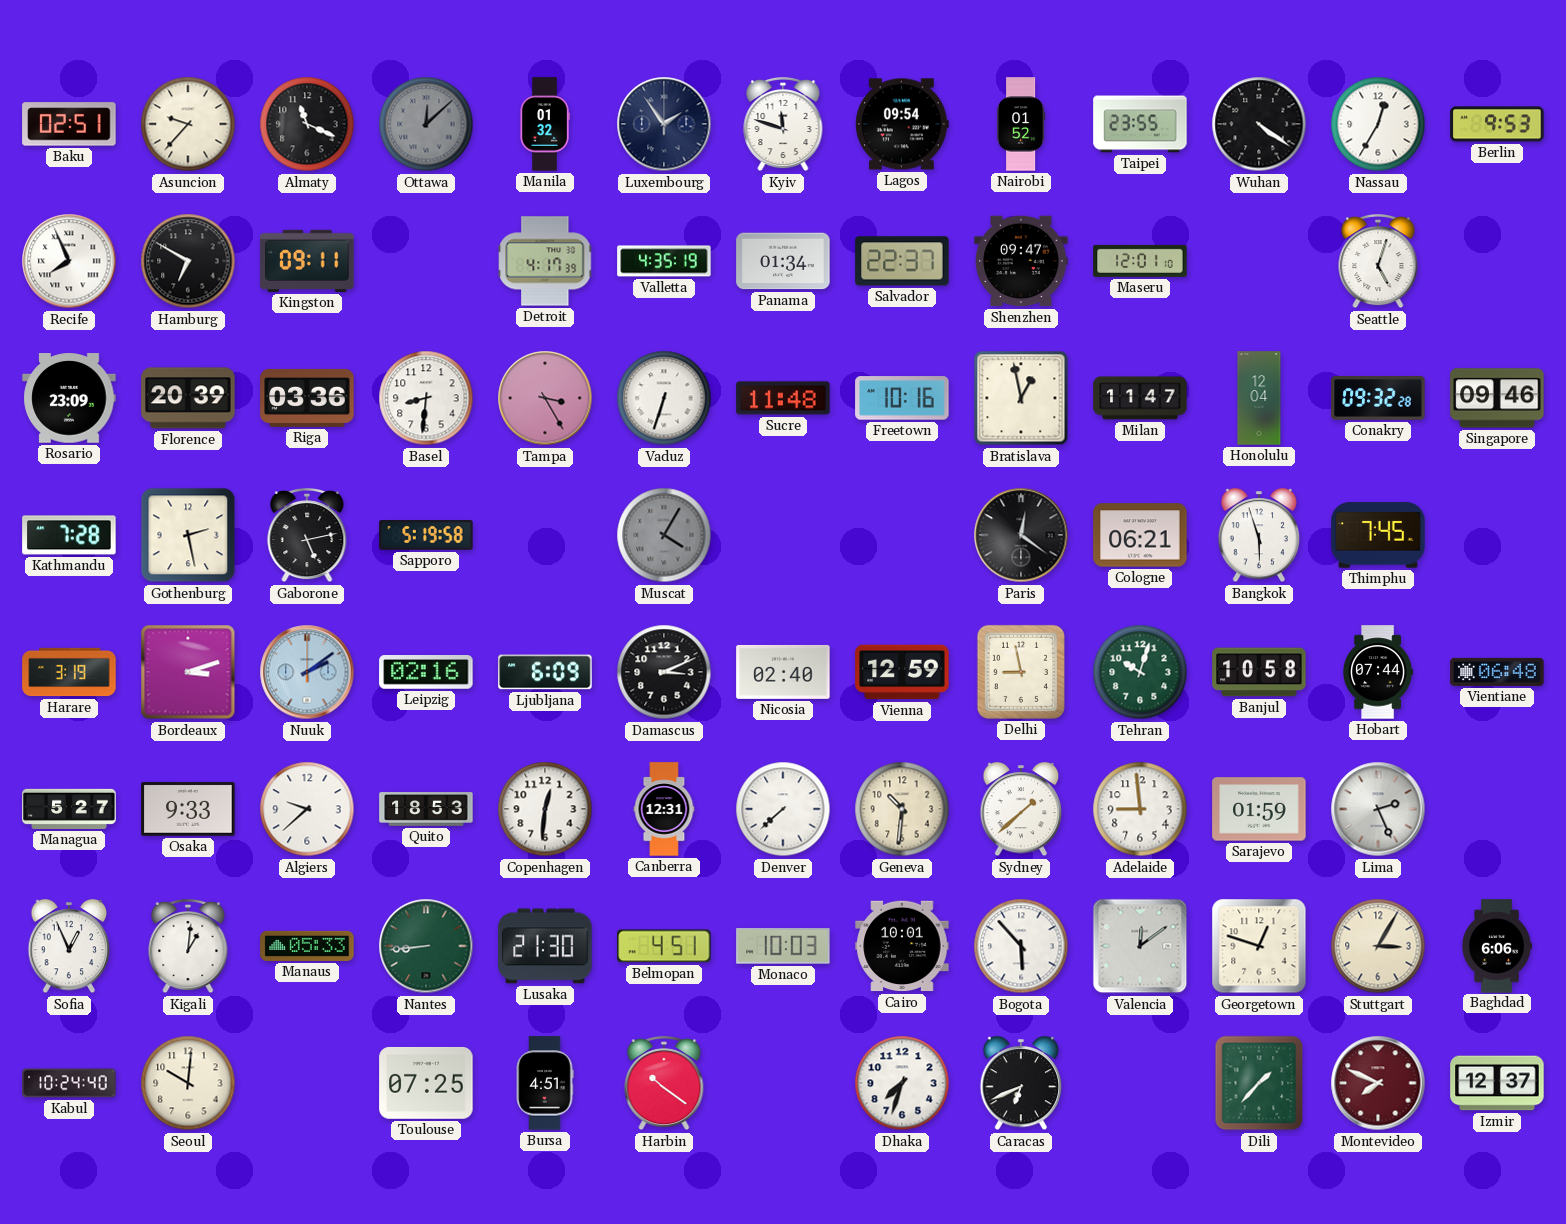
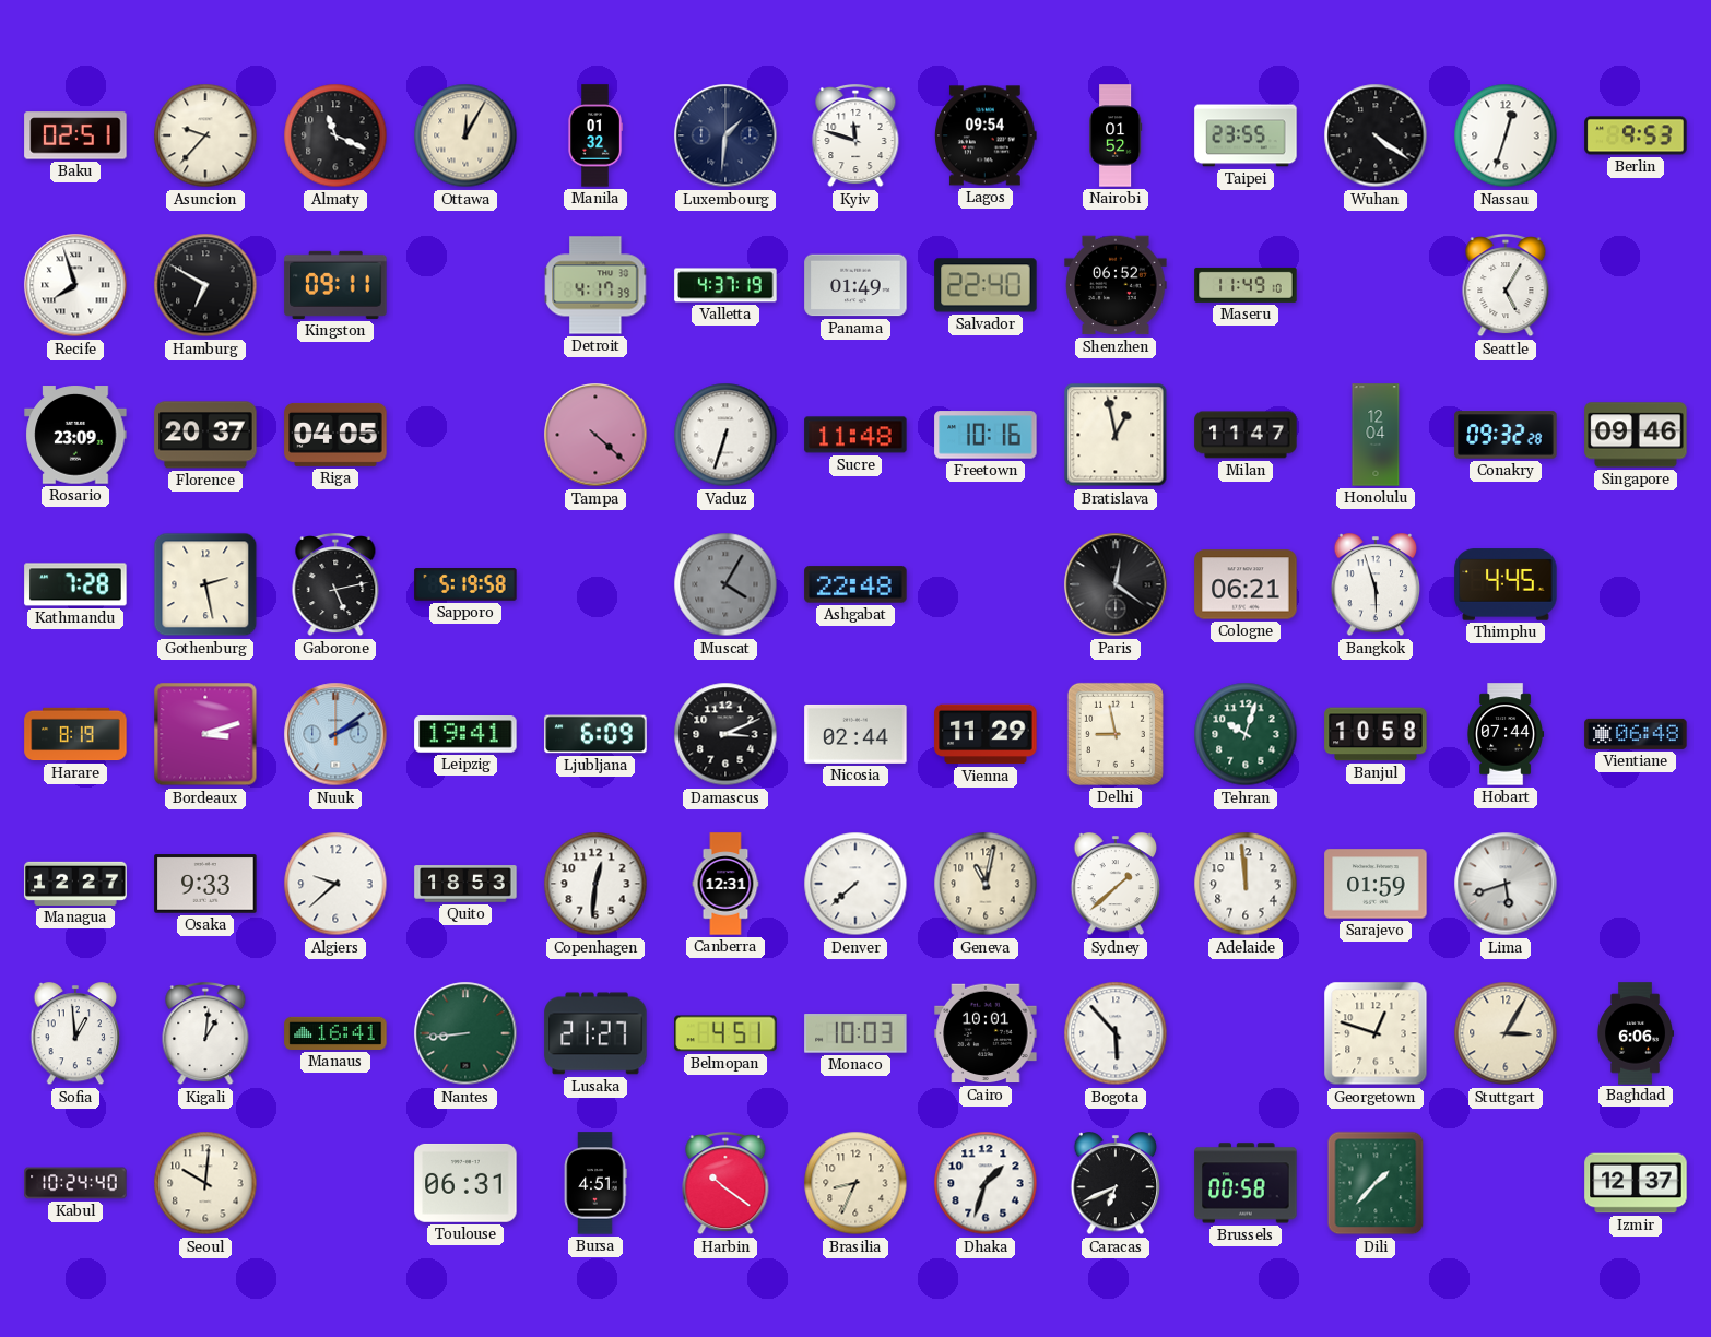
Ottawa: 12:08 -> 12:05 (465, 135)
Ottawa dial: grey -> cream (465, 135)
Luxembourg: 1:54 -> 1:31 (725, 135)
Nassau: 12:35 -> 12:33 (1506, 135)
Recife: 7:56 -> 7:57 (75, 285)
Valletta: 4:35 -> 4:37 (725, 285)
Panama: 01:34 -> 01:49 (855, 285)
Salvador: 22:37 -> 22:40 (986, 285)
Shenzhen: 09:47 -> 06:52 (1116, 285)
Maseru: 12:01 -> 11:49 (1246, 285)
Seattle: 5:03 -> 5:05 (1506, 286)
Florence: 20:39 -> 20:37 (205, 435)
Riga: 03:36 -> 04:05 (335, 435)
Basel: 8:31 -> none (426, 398)
Tampa: 3:25 -> 4:22 (595, 435)
Ashgabat: none -> 22:48 (855, 584)
Thimphu: 7:45 -> 4:45 (1506, 584)
Harare: 3:19 -> 8:19 (75, 734)
Leipzig: 02:16 -> 19:41 (465, 734)
Nicosia: 02:40 -> 02:44 (855, 734)
Vienna: 12:59 -> 11:29 (986, 734)
Managua: 5:27 -> 12:27 (75, 884)
Geneva: 10:31 -> 11:02 (986, 884)
Adelaide: 8:59 -> 11:59 (1246, 884)
Lima: 2:26 -> 5:42 (1506, 884)
Sofia: 12:56 -> 12:59 (75, 1034)
Manaus: 05:33 -> 16:41 (335, 1033)
Lusaka: 21:30 -> 21:27 (595, 1033)
Valencia: 12:09 -> none (1140, 946)
Toulouse: 07:25 -> 06:31 (465, 1183)
Brasilia: none -> 8:34 (855, 1183)
Dhaka: 7:33 -> 1:33 (986, 1183)
Brussels: none -> 00:58 (1246, 1183)
Montevideo: 7:49 -> none (1378, 1083)
